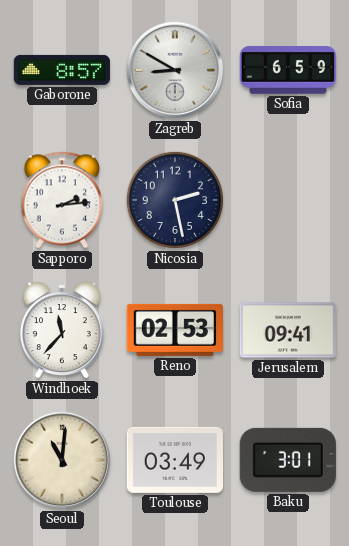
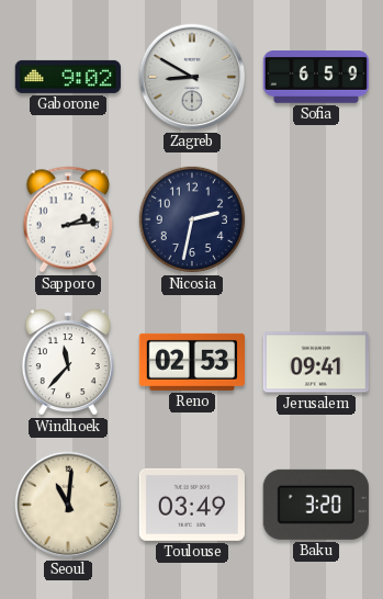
Gaborone: 8:57 -> 9:02 (68, 77)
Nicosia: 2:28 -> 2:32 (192, 219)
Baku: 3:01 -> 3:20 (316, 505)
